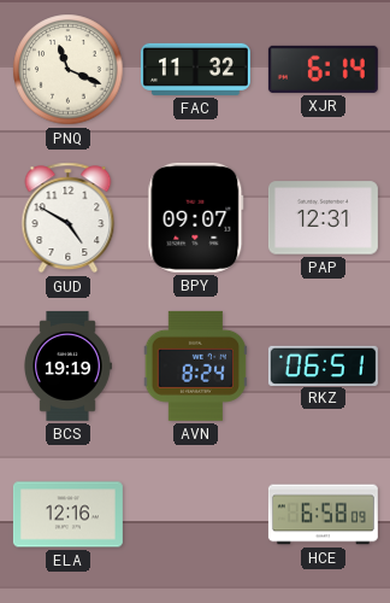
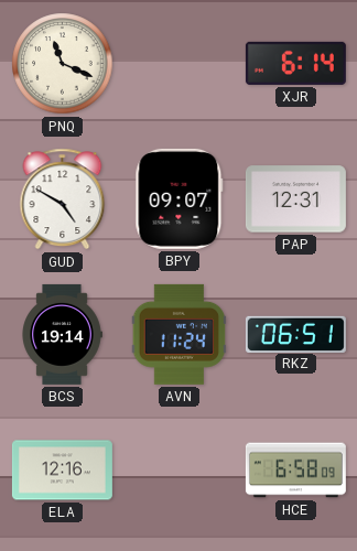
FAC: 11:32 -> none (195, 69)
BCS: 19:19 -> 19:14 (62, 334)
AVN: 8:24 -> 11:24 (180, 334)
